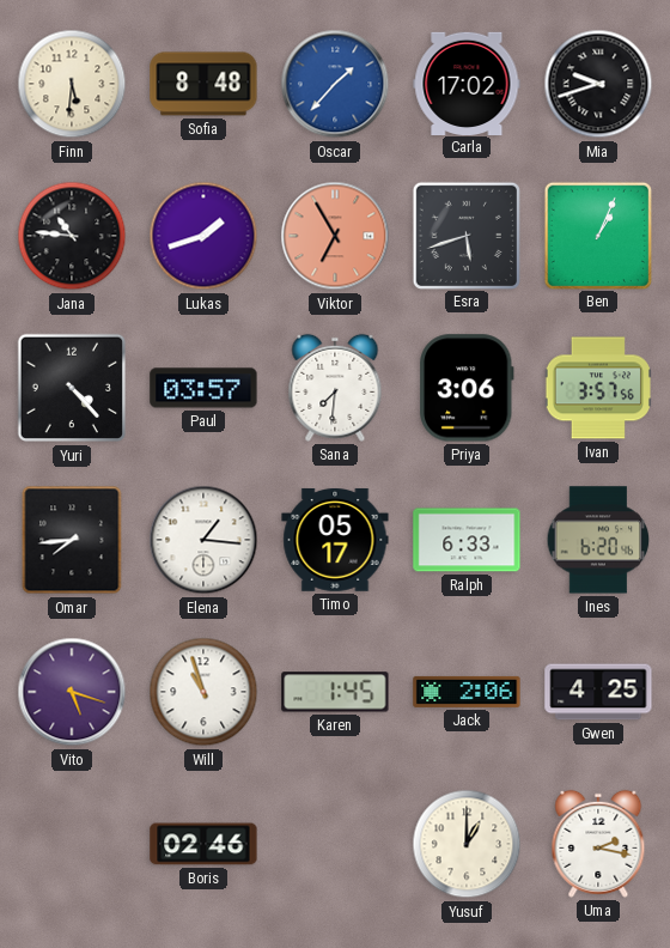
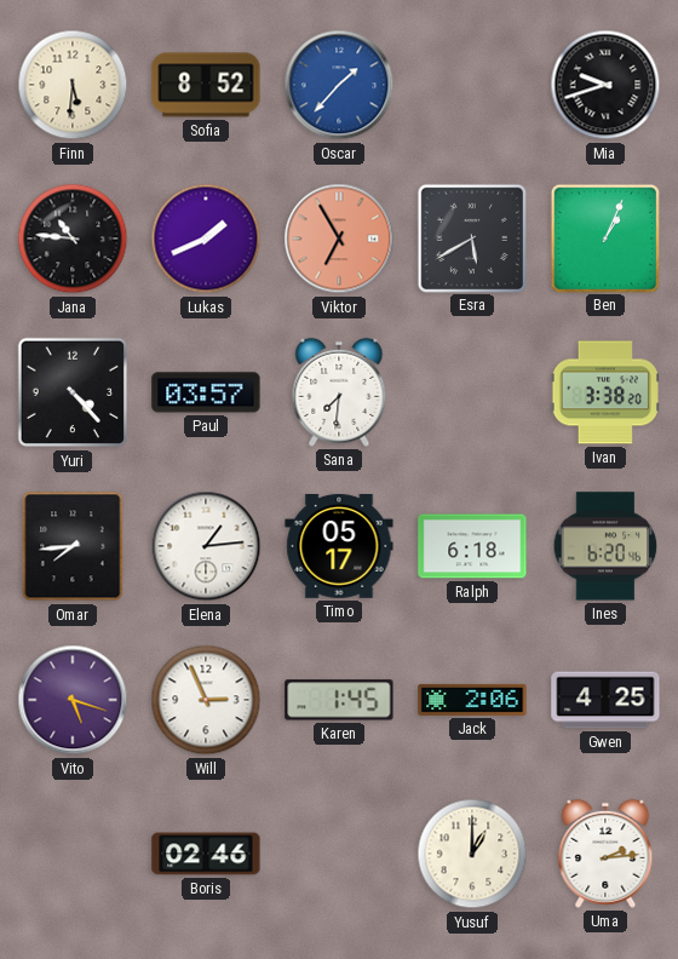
Sofia: 8:48 -> 8:52 (206, 85)
Carla: 17:02 -> none (467, 83)
Lukas: 1:42 -> 1:41 (206, 239)
Esra: 5:42 -> 5:40 (471, 237)
Priya: 3:06 -> none (468, 388)
Ivan: 3:57 -> 3:38 (605, 392)
Elena: 1:16 -> 1:14 (206, 546)
Ralph: 6:33 -> 6:18 (472, 546)
Will: 10:57 -> 2:56 (206, 700)
Uma: 2:17 -> 2:14 (605, 854)
